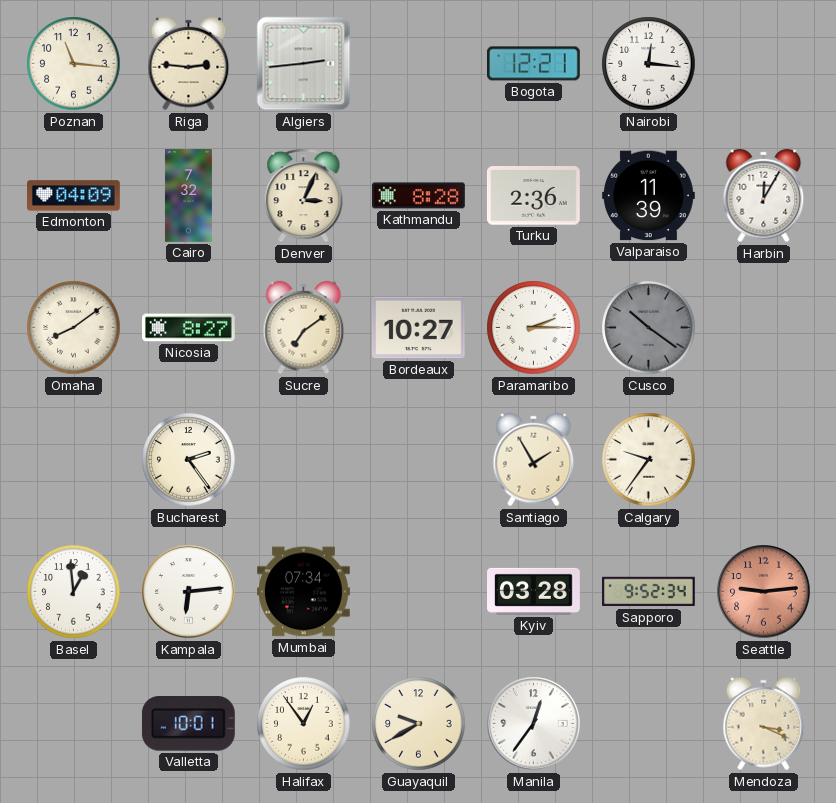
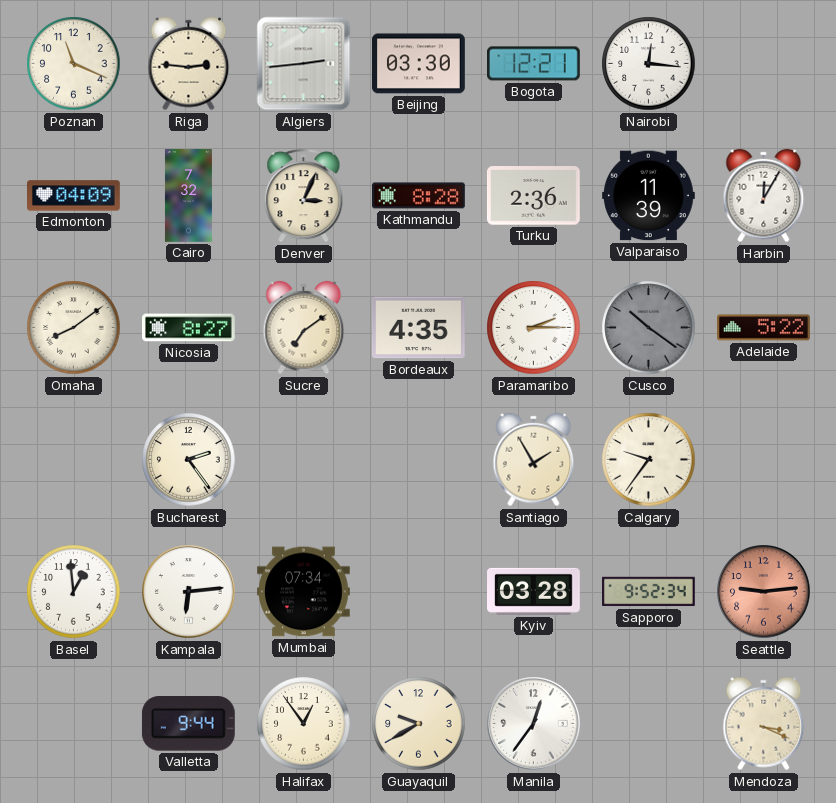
Poznan: 11:16 -> 11:19 (74, 64)
Beijing: none -> 03:30 (419, 64)
Bordeaux: 10:27 -> 4:35 (419, 328)
Adelaide: none -> 5:22 (764, 328)
Valletta: 10:01 -> 9:44 (188, 724)
